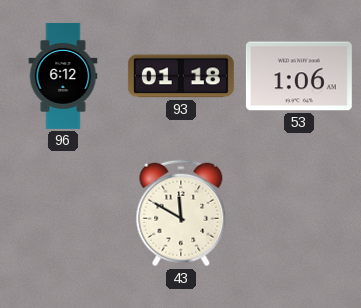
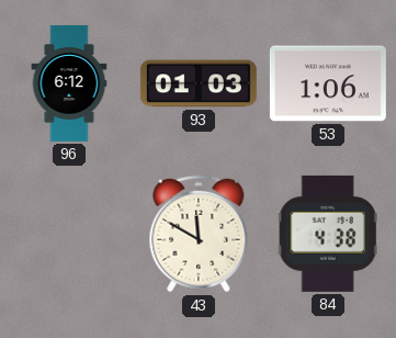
93: 01:18 -> 01:03 (199, 83)
84: none -> 4:38 (328, 234)
